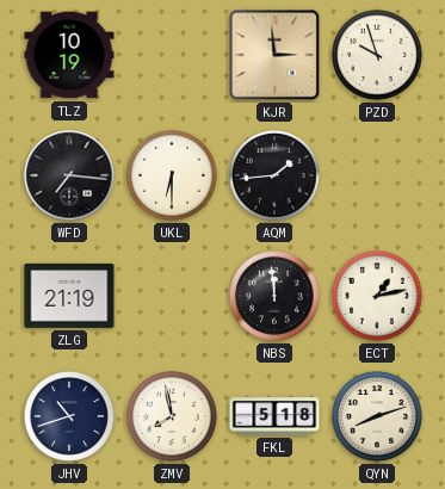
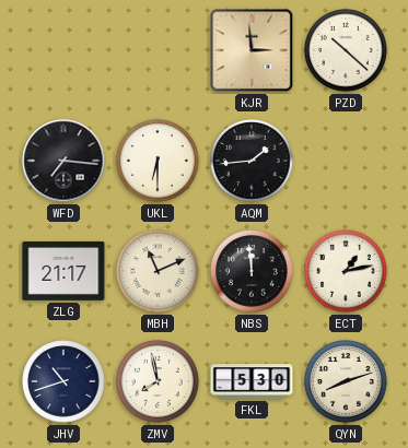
TLZ: 10:19 -> none (69, 55)
PZD: 9:57 -> 10:22 (346, 50)
ZLG: 21:19 -> 21:17 (63, 271)
MBH: none -> 11:11 (158, 271)
FKL: 5:18 -> 5:30 (252, 381)
